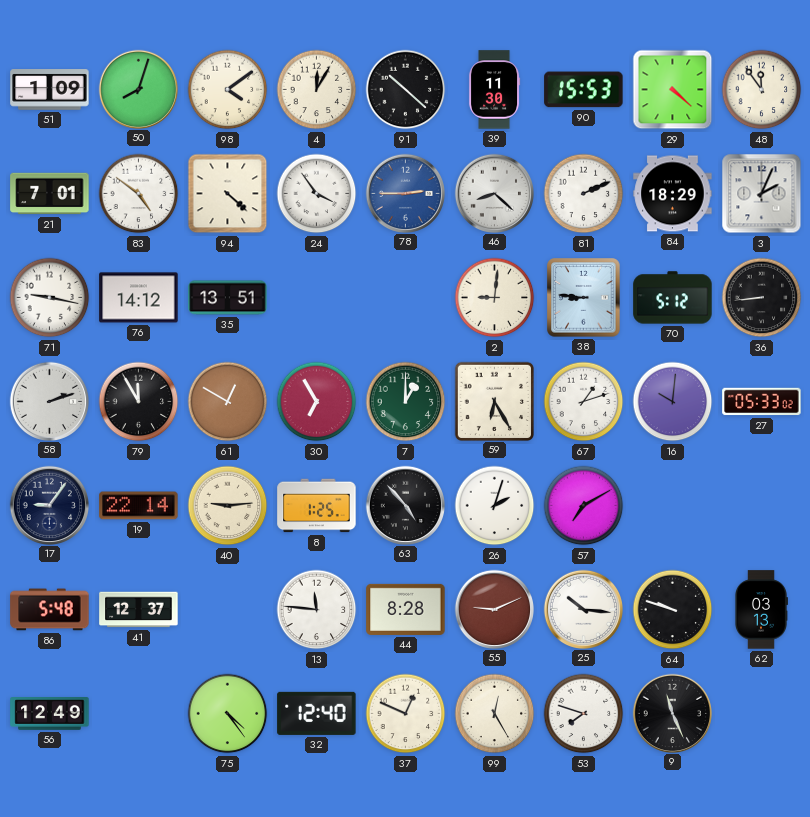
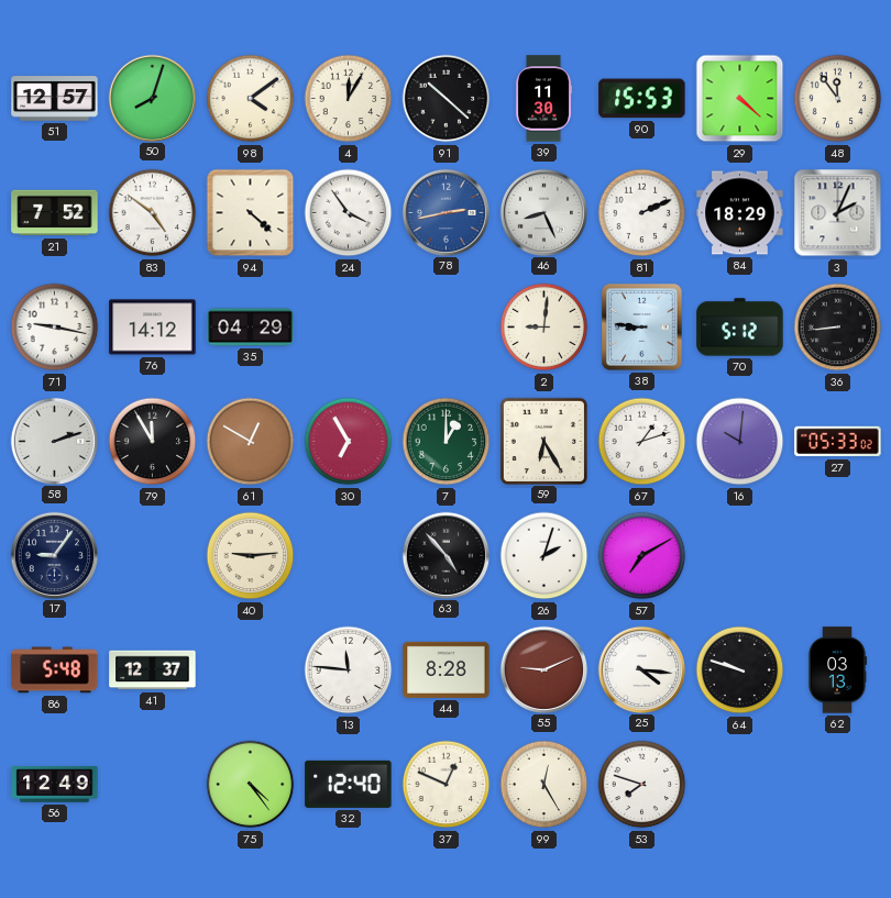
51: 1:09 -> 12:57 (55, 99)
21: 7:01 -> 7:52 (55, 213)
78: 2:45 -> 2:43 (446, 212)
46: 8:22 -> 8:26 (543, 212)
35: 13:51 -> 04:29 (251, 328)
19: 22:14 -> none (139, 506)
8: 1:25 -> none (317, 506)
25: 10:16 -> 4:16 (641, 669)
9: 11:26 -> none (672, 713)
